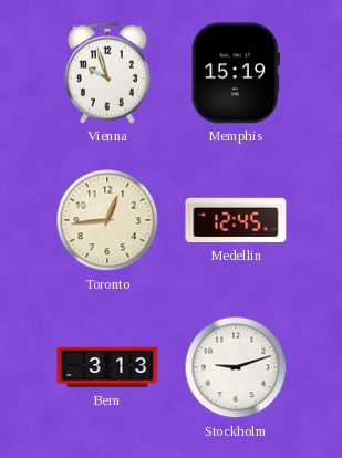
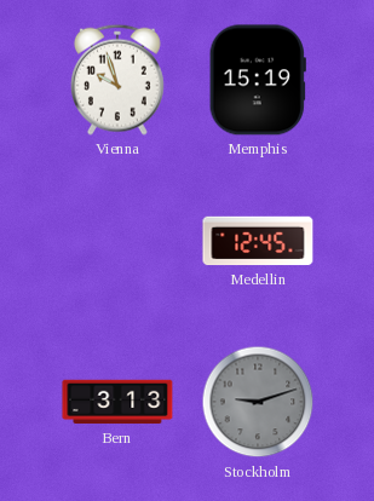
Toronto: 12:44 -> none (107, 220)
Stockholm dial: white -> grey (258, 402)
